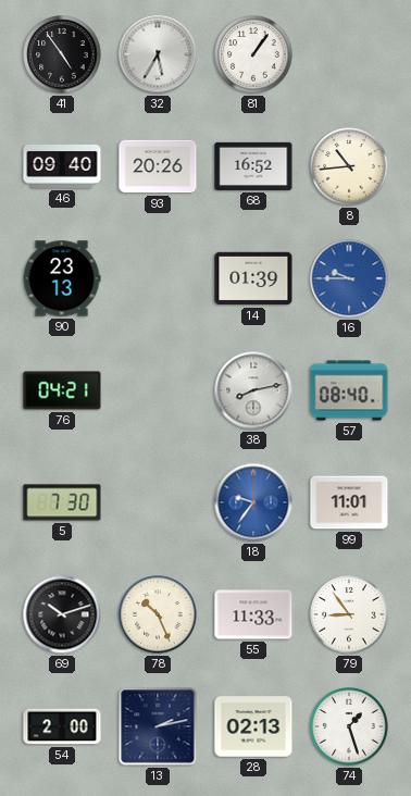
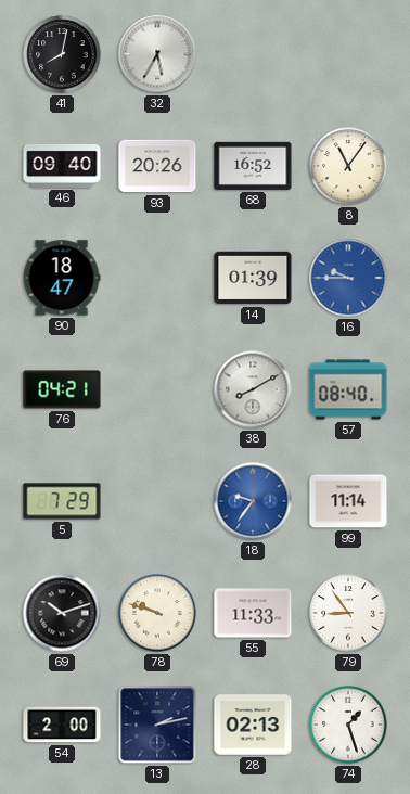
41: 4:54 -> 8:02 (62, 54)
81: 1:06 -> none (253, 54)
8: 10:44 -> 11:06 (348, 166)
90: 23:13 -> 18:47 (62, 278)
38: 8:13 -> 8:10 (253, 389)
5: 7:30 -> 7:29 (62, 501)
99: 11:01 -> 11:14 (348, 501)
78: 10:26 -> 9:48 (157, 613)
